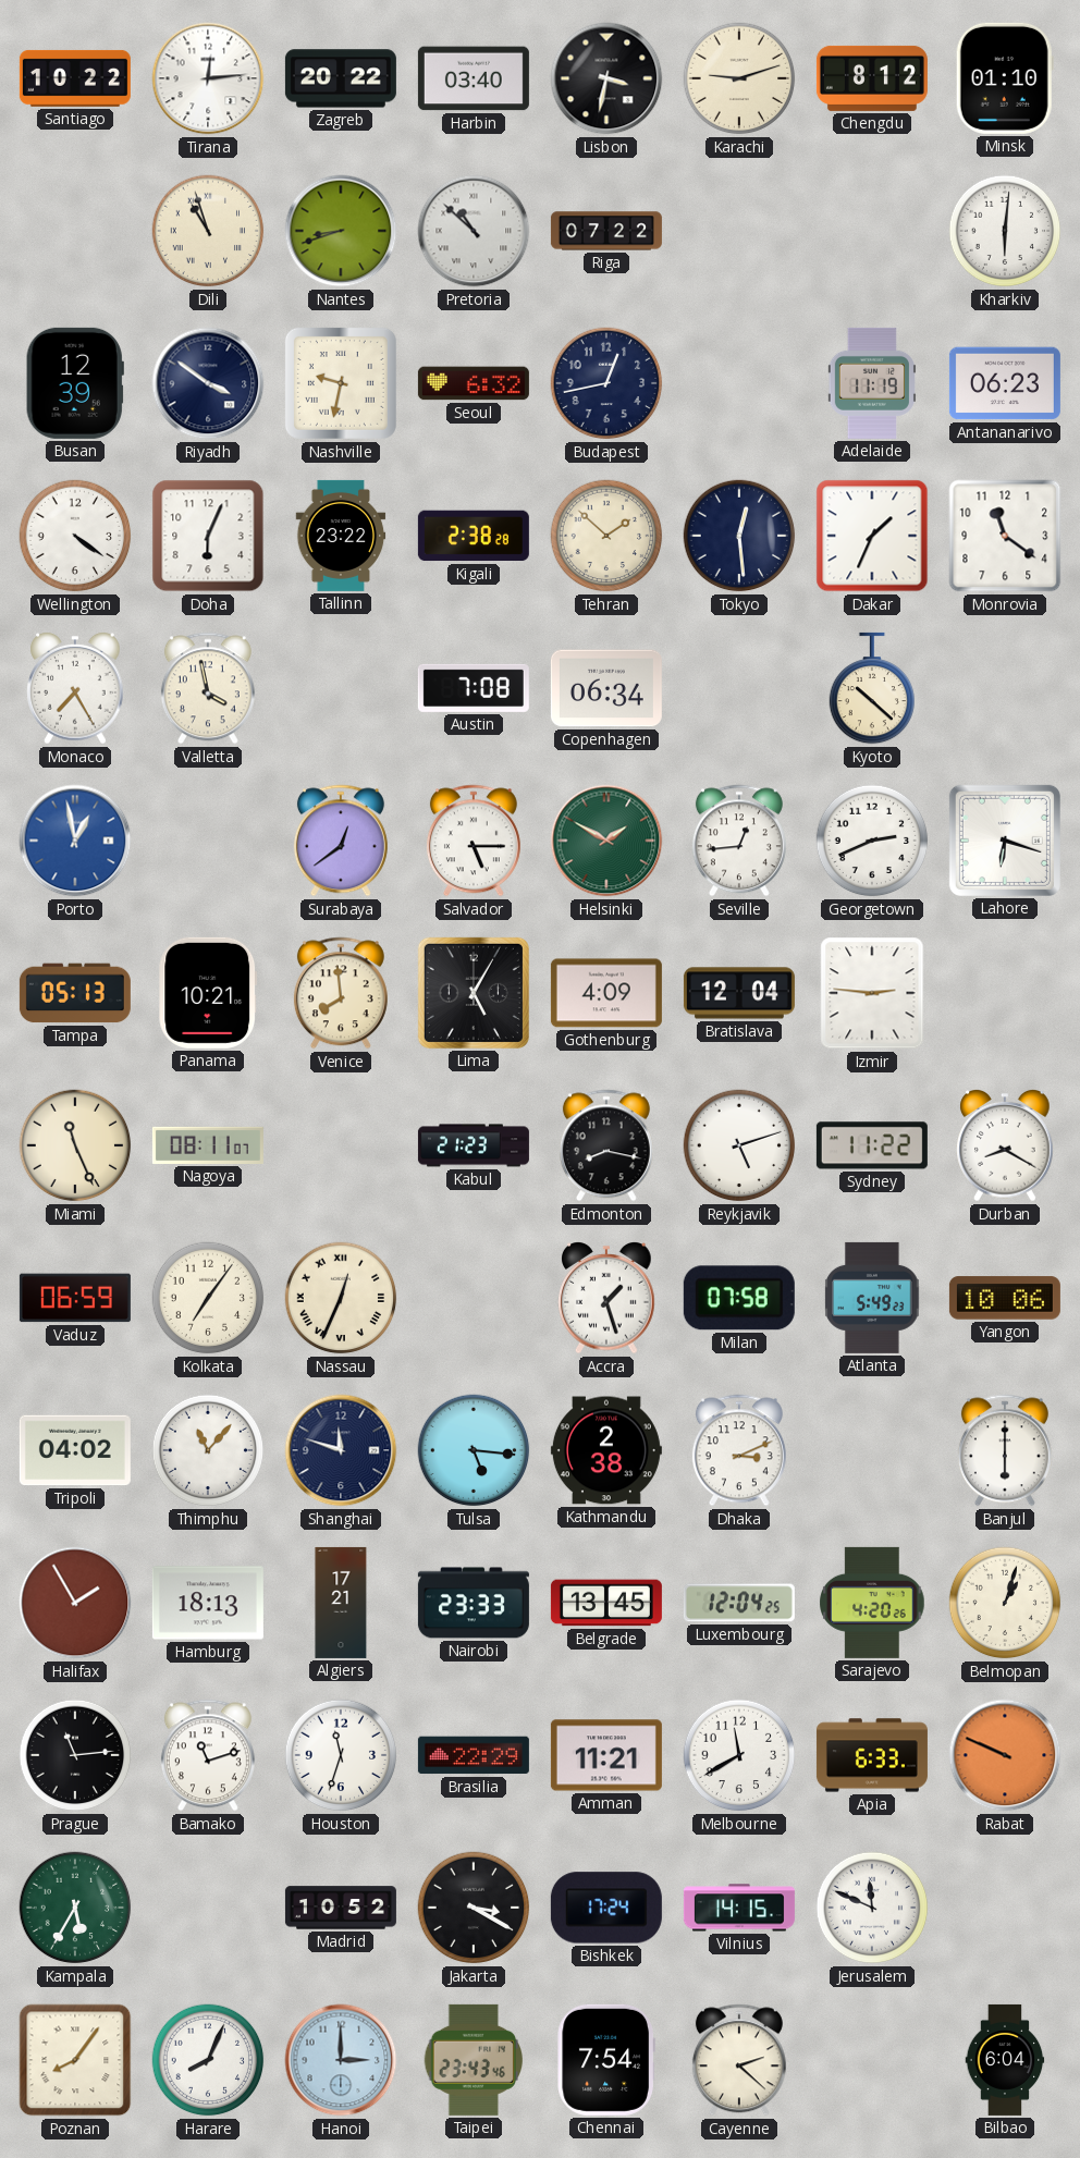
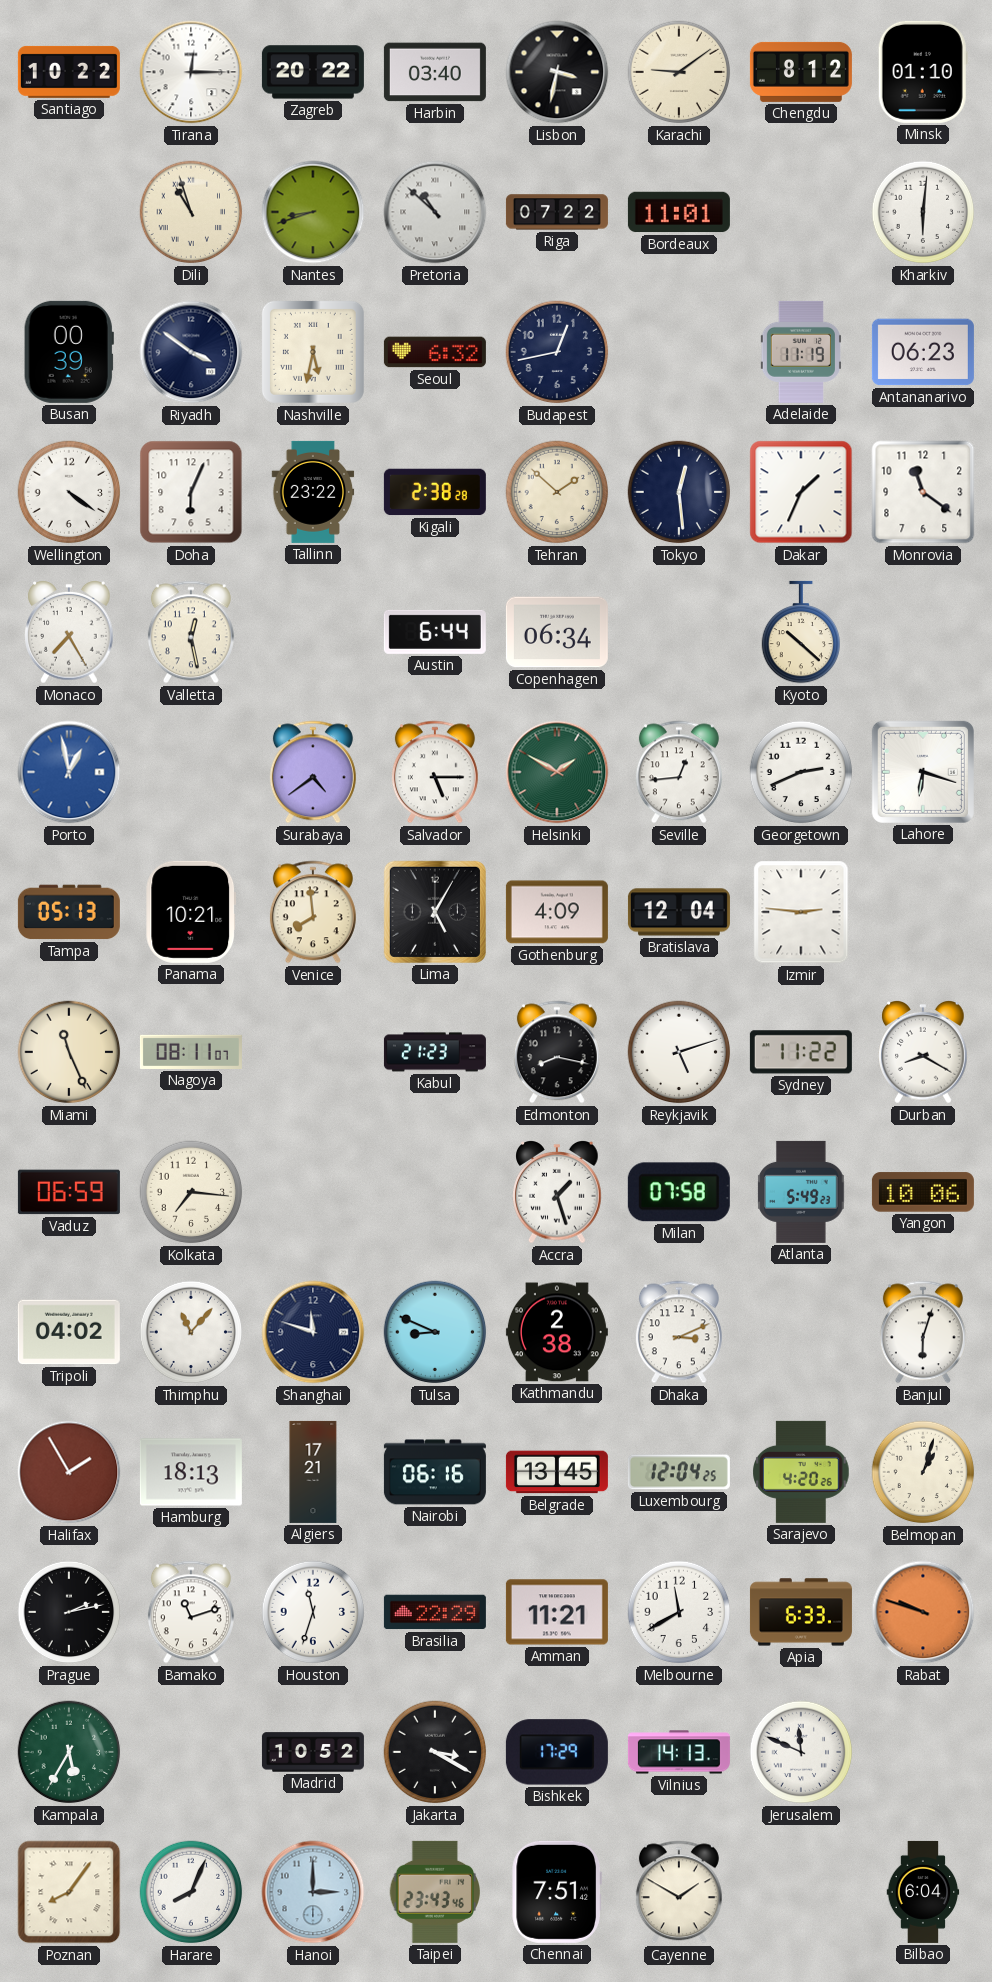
Tirana: 12:14 -> 12:15 (191, 72)
Karachi: 9:12 -> 9:09 (679, 72)
Bordeaux: none -> 11:01 (679, 212)
Busan: 12:39 -> 00:39 (69, 352)
Nashville: 9:32 -> 5:32 (313, 352)
Valletta: 3:58 -> 12:28 (191, 632)
Austin: 7:08 -> 6:44 (435, 632)
Surabaya: 12:39 -> 4:39 (313, 772)
Kolkata: 7:06 -> 7:16 (191, 1192)
Nassau: 12:34 -> none (341, 1298)
Tulsa: 5:16 -> 8:49 (435, 1332)
Banjul: 6:00 -> 6:03 (923, 1332)
Nairobi: 23:33 -> 06:16 (435, 1472)
Prague: 11:14 -> 2:13 (69, 1612)
Rabat: 9:49 -> 9:48 (923, 1612)
Bishkek: 17:24 -> 17:29 (557, 1752)
Vilnius: 14:15 -> 14:13 (679, 1752)
Chennai: 7:54 -> 7:51 (557, 1892)
Cayenne: 2:22 -> 1:50 (679, 1892)
